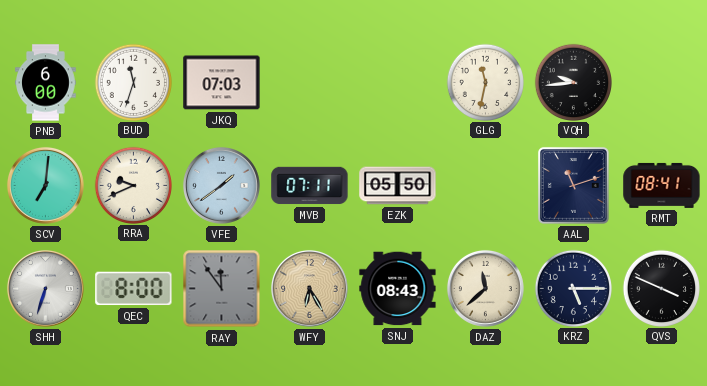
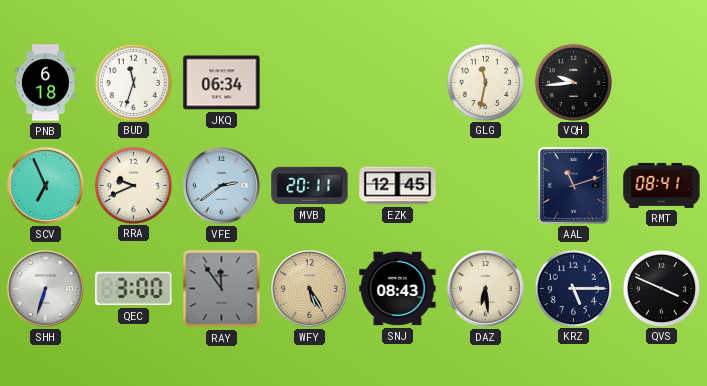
PNB: 6:00 -> 6:18 (46, 83)
JKQ: 07:03 -> 06:34 (222, 83)
SCV: 7:01 -> 6:56 (45, 185)
VFE: 1:39 -> 2:39 (221, 185)
MVB: 07:11 -> 20:11 (310, 186)
EZK: 05:50 -> 12:45 (398, 186)
QEC: 8:00 -> 3:00 (134, 289)
WFY: 6:25 -> 5:25 (309, 288)
DAZ: 11:38 -> 6:29 (485, 288)
